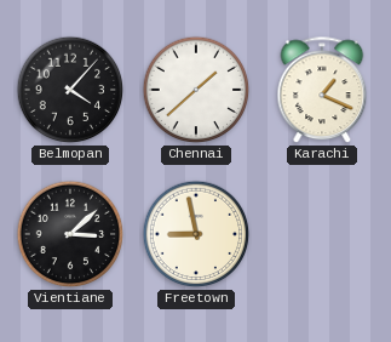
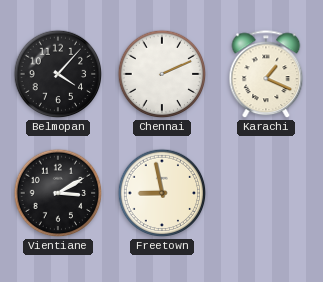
Chennai: 1:38 -> 2:11 (162, 74)
Vientiane: 3:08 -> 3:10 (58, 193)
